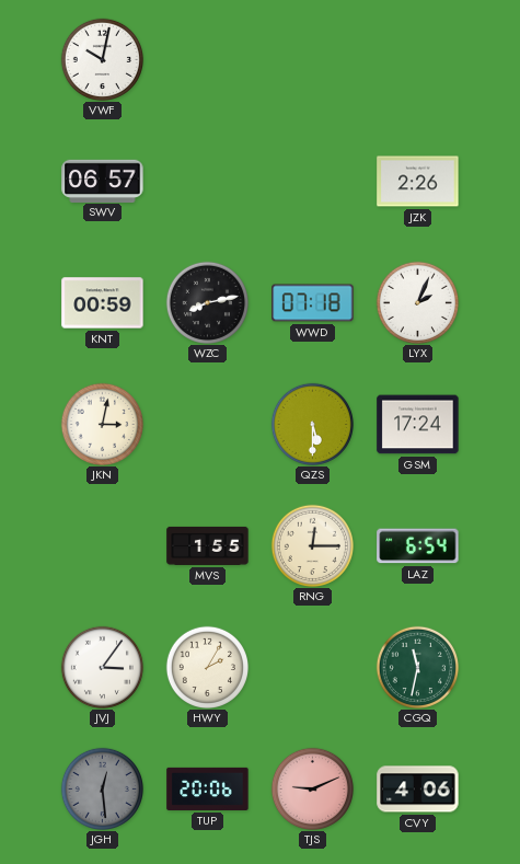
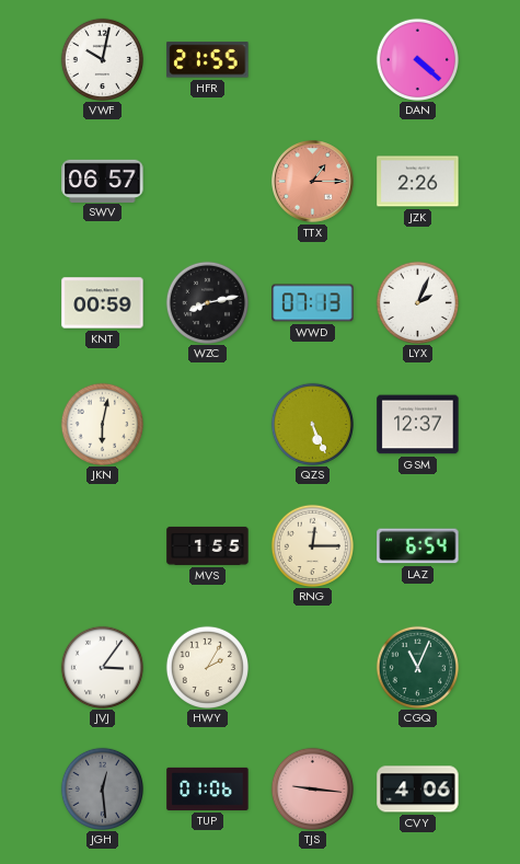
HFR: none -> 21:55 (208, 60)
DAN: none -> 4:22 (417, 59)
TTX: none -> 1:15 (313, 182)
WWD: 07:18 -> 07:13 (313, 303)
JKN: 3:02 -> 6:02 (102, 424)
QZS: 5:30 -> 5:26 (312, 424)
GSM: 17:24 -> 12:37 (418, 425)
CGQ: 11:32 -> 11:04 (417, 667)
TUP: 20:06 -> 01:06 (208, 788)
TJS: 9:11 -> 9:16 (312, 788)
